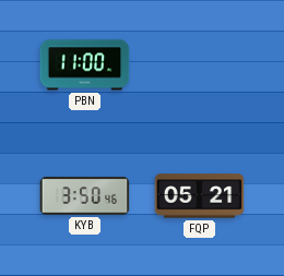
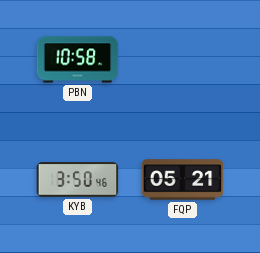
PBN: 11:00 -> 10:58 (78, 60)
